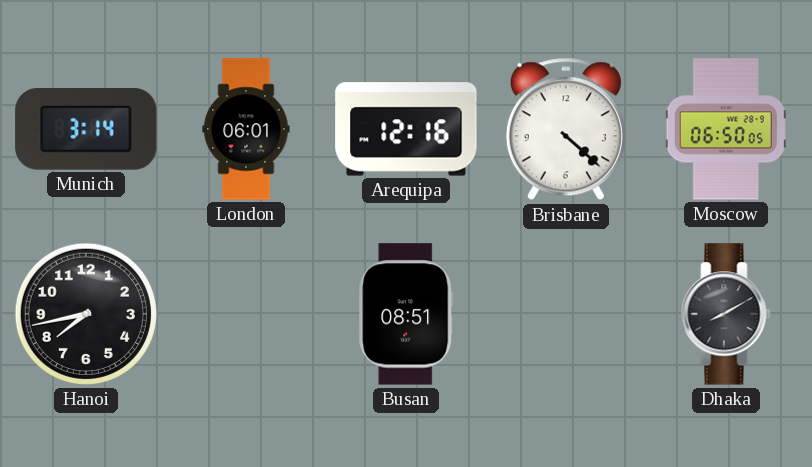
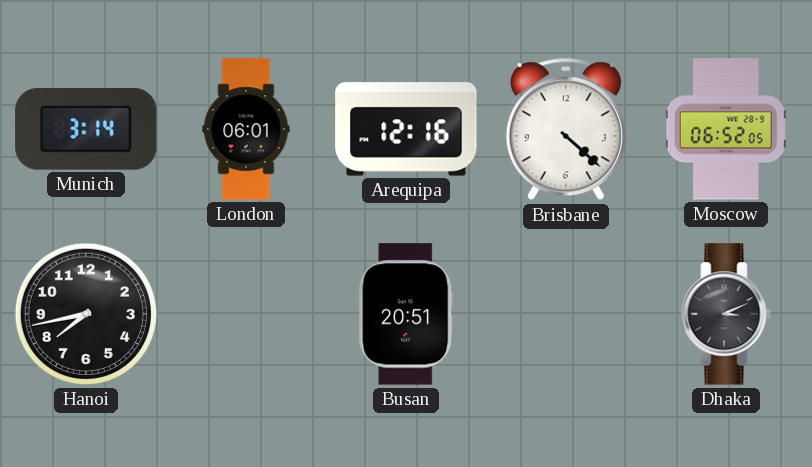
Moscow: 06:50 -> 06:52 (726, 129)
Busan: 08:51 -> 20:51 (406, 314)
Dhaka: 8:10 -> 3:11 (726, 314)
